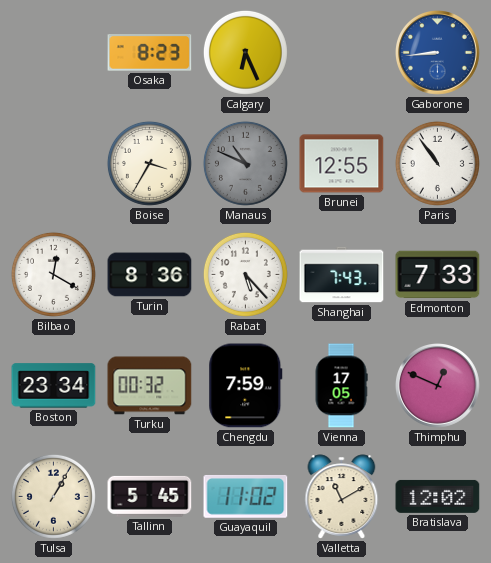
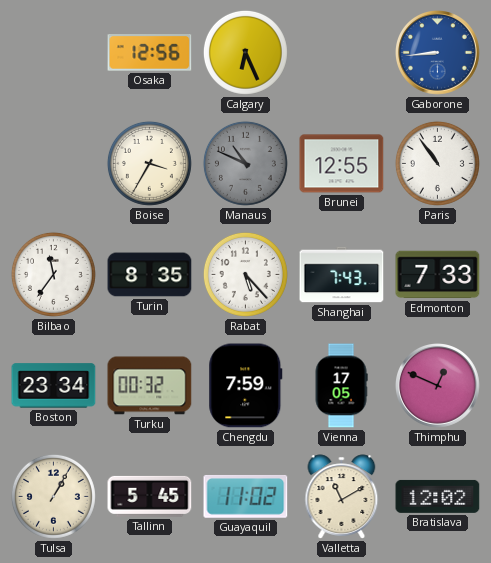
Osaka: 8:23 -> 12:56 (150, 53)
Bilbao: 12:20 -> 11:36 (53, 274)
Turin: 8:36 -> 8:35 (150, 275)
